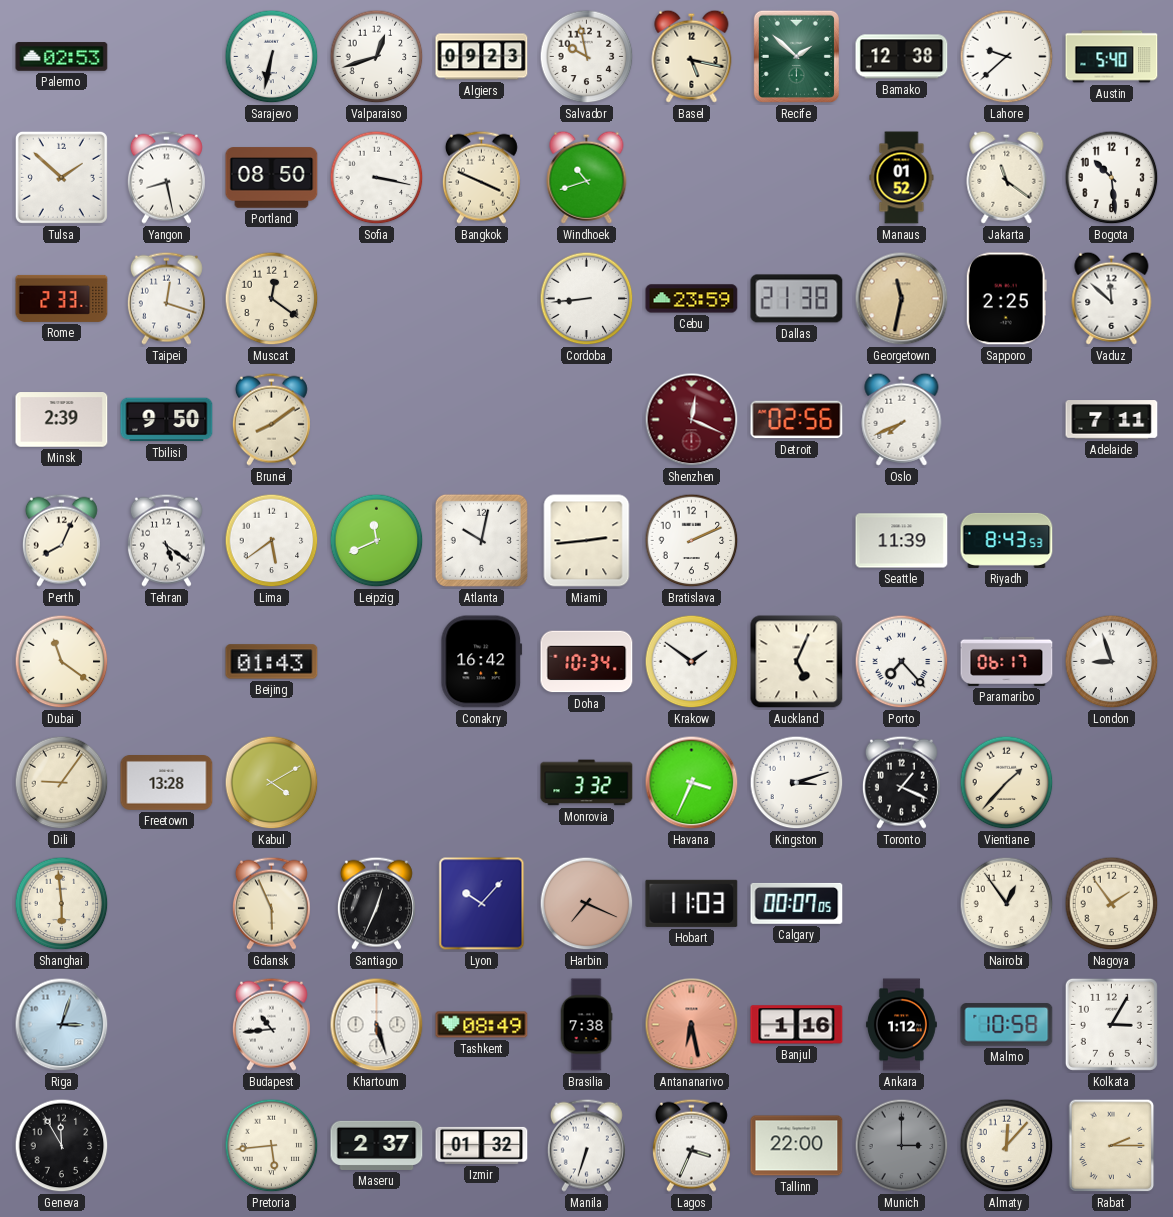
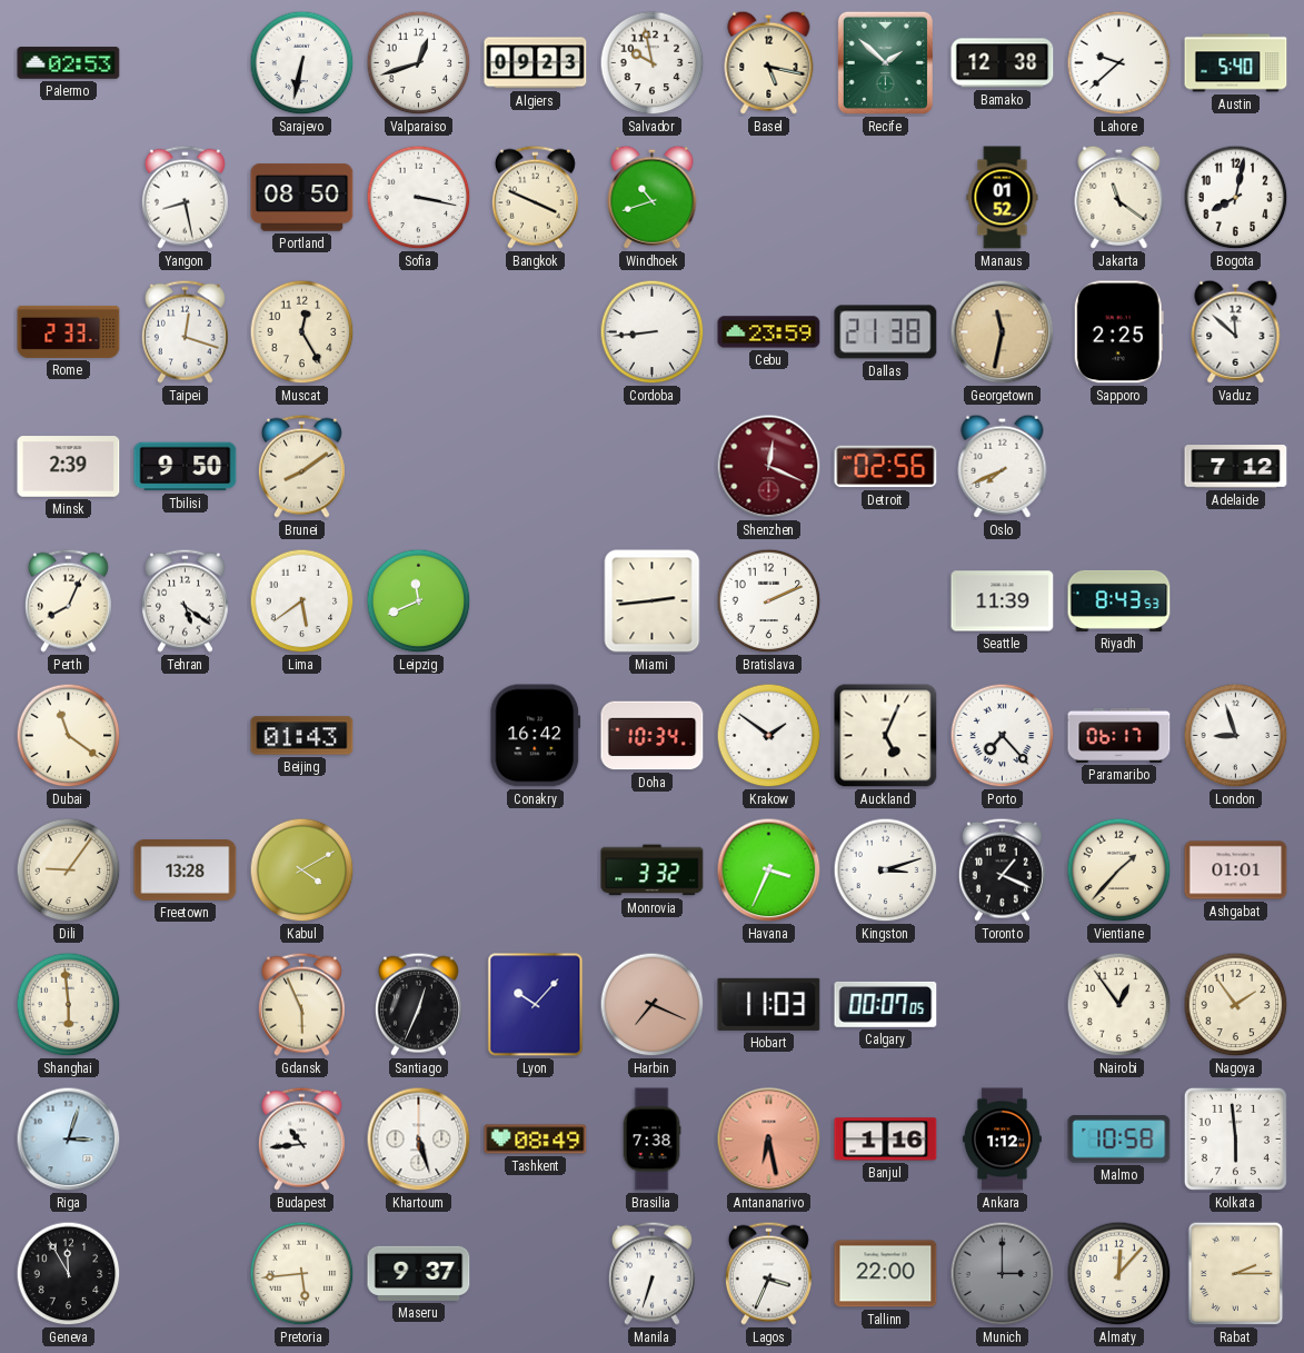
Tulsa: 1:52 -> none (61, 177)
Bogota: 10:29 -> 8:02 (1236, 198)
Muscat: 12:21 -> 12:25 (302, 332)
Adelaide: 7:11 -> 7:12 (1236, 467)
Atlanta: 10:02 -> none (481, 540)
Ashgabat: none -> 01:01 (1236, 871)
Kolkata: 3:05 -> 5:59 (1235, 1138)
Maseru: 2:37 -> 9:37 (419, 1273)
Izmir: 01:32 -> none (482, 1145)
